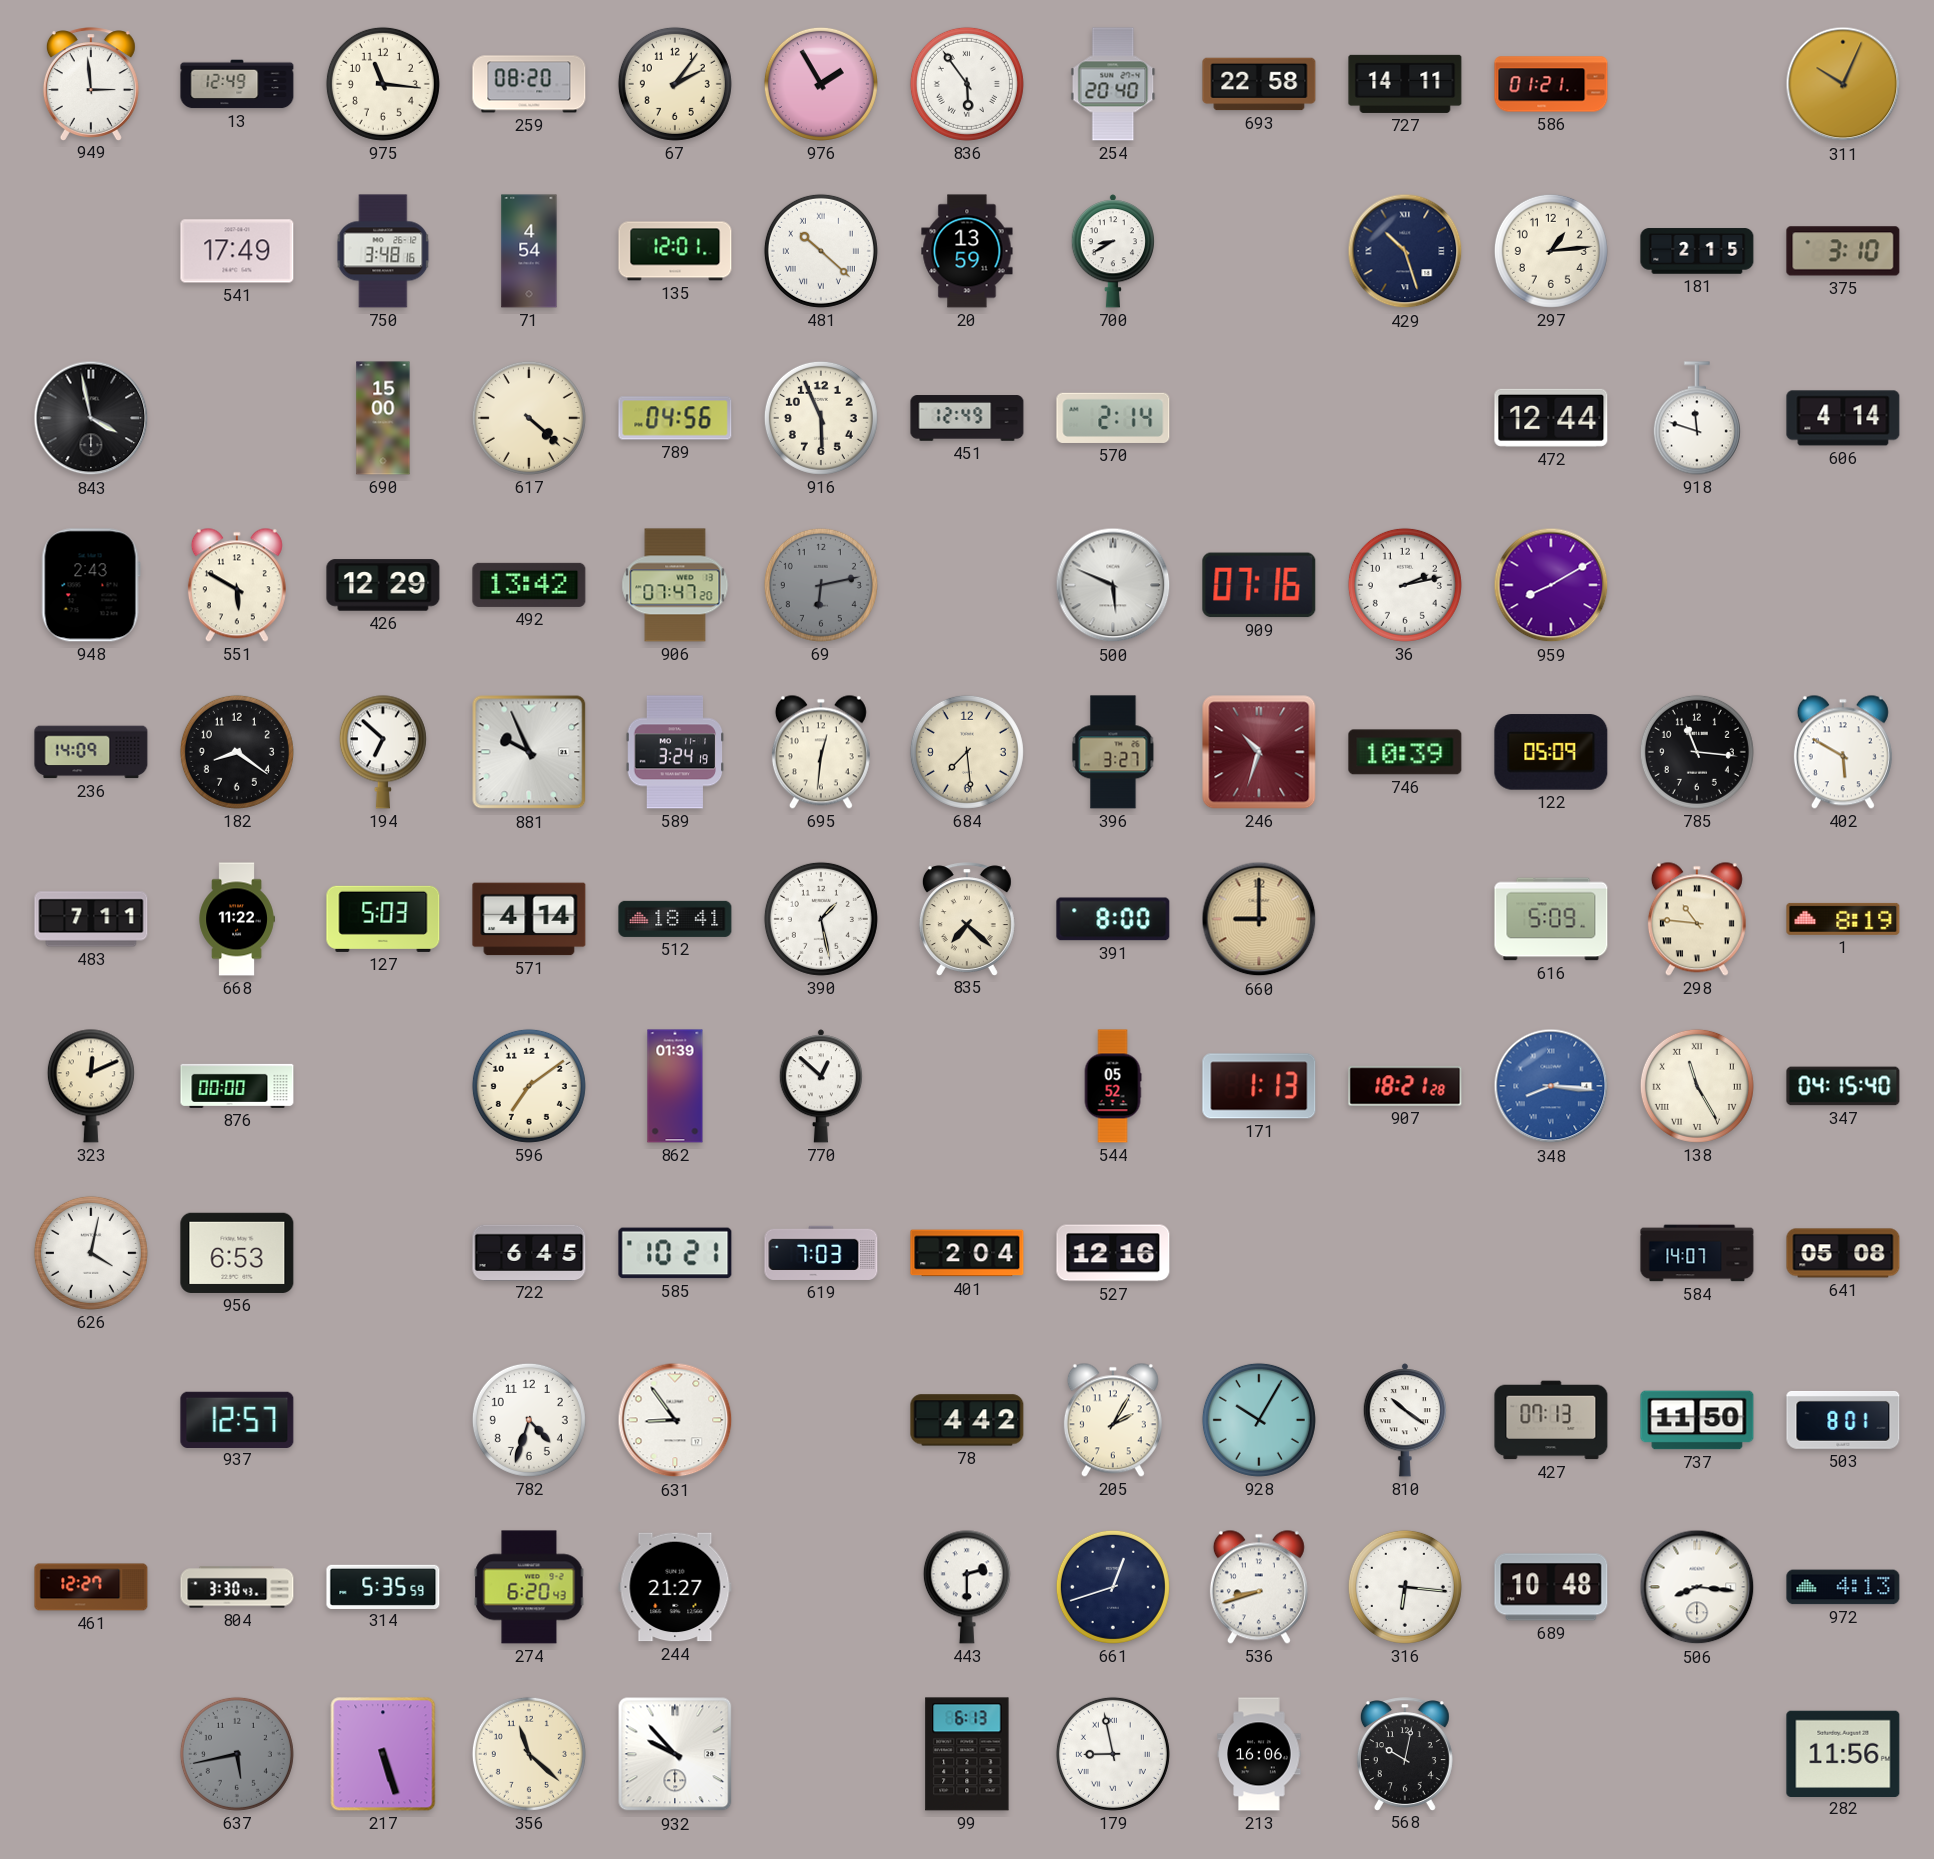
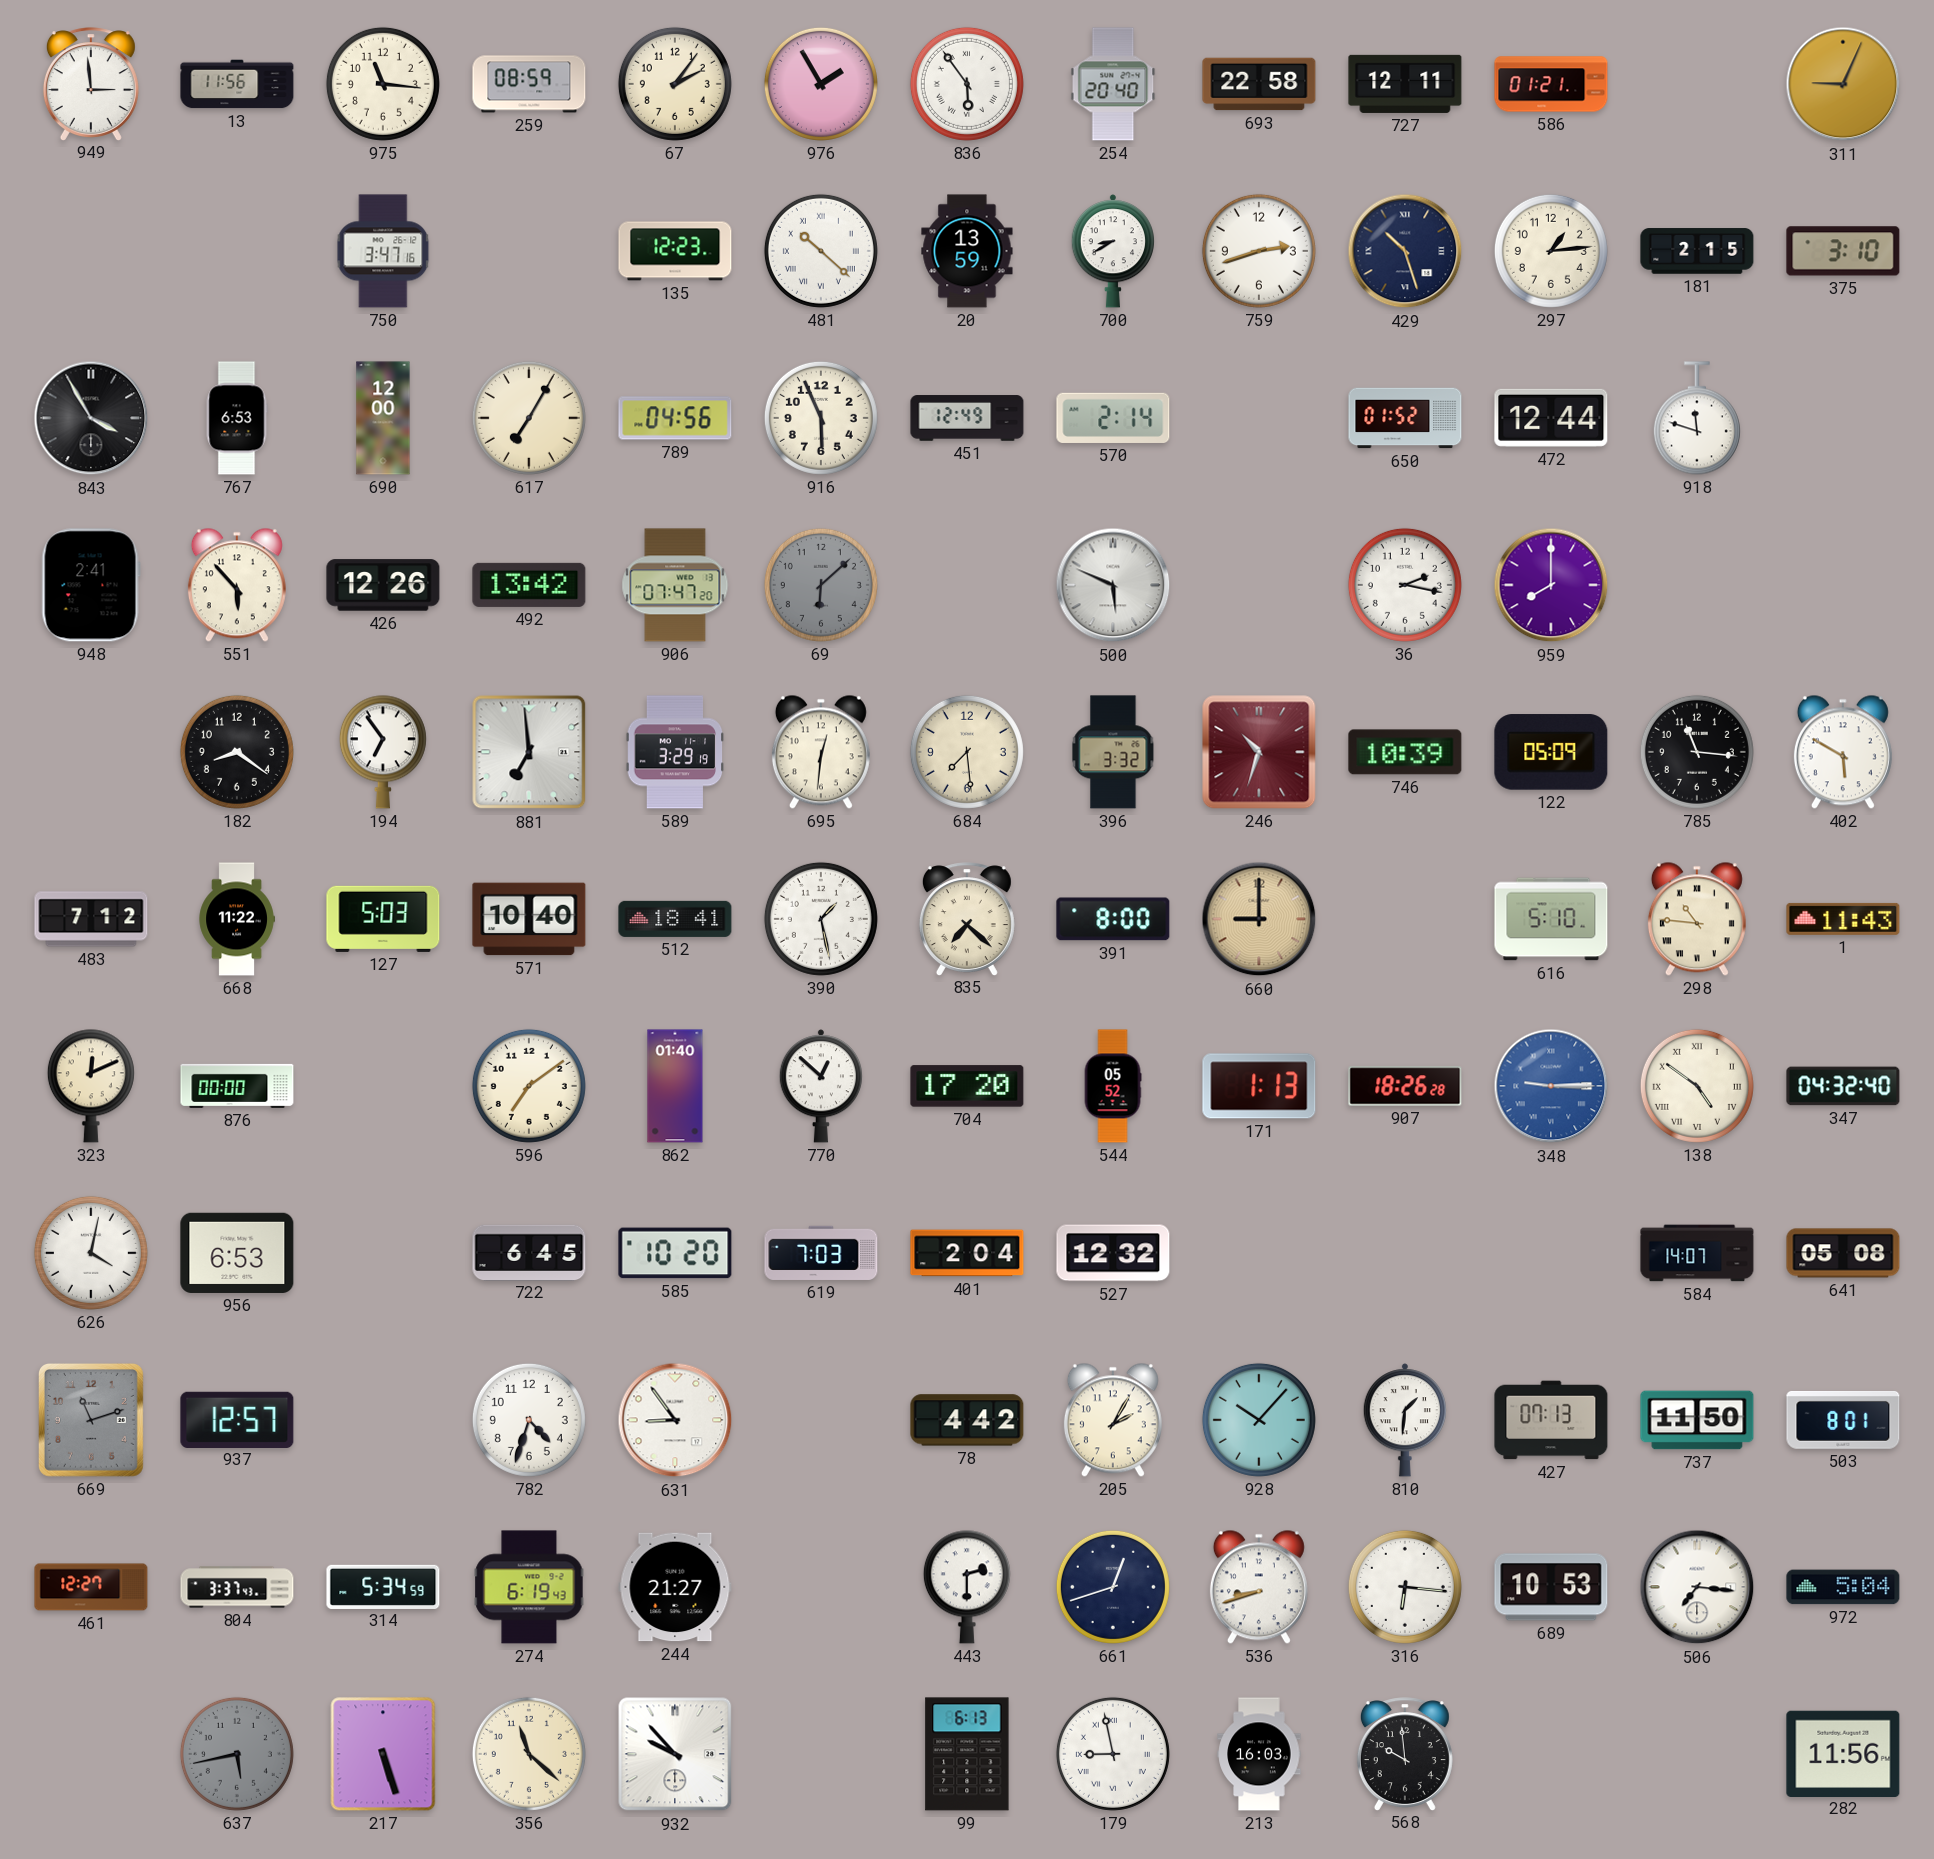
13: 12:49 -> 11:56 (237, 84)
259: 08:20 -> 08:59 (529, 84)
727: 14:11 -> 12:11 (1405, 84)
311: 10:04 -> 9:04 (1843, 84)
541: 17:49 -> none (237, 251)
750: 3:48 -> 3:47 (383, 251)
71: 4:54 -> none (529, 251)
135: 12:01 -> 12:23 (675, 251)
759: none -> 2:42 (1259, 251)
843: 3:58 -> 3:55 (91, 418)
767: none -> 6:53 (237, 418)
690: 15:00 -> 12:00 (383, 418)
617: 4:22 -> 7:05 (529, 418)
650: none -> 01:52 (1405, 418)
606: 4:14 -> none (1843, 418)
948: 2:43 -> 2:41 (91, 585)
551: 5:50 -> 5:53 (237, 585)
426: 12:29 -> 12:26 (383, 585)
69: 6:13 -> 6:08 (821, 585)
909: 07:16 -> none (1259, 585)
36: 2:13 -> 2:17 (1405, 585)
959: 8:10 -> 8:00 (1551, 585)
236: 14:09 -> none (91, 752)
194: 6:52 -> 6:54 (383, 752)
881: 9:56 -> 6:59 (529, 752)
589: 3:24 -> 3:29 (675, 752)
396: 3:27 -> 3:32 (1113, 752)
483: 7:11 -> 7:12 (91, 919)
571: 4:14 -> 10:40 (529, 919)
616: 5:09 -> 5:10 (1551, 919)
1: 8:19 -> 11:43 (1843, 919)
862: 01:39 -> 01:40 (675, 1086)
704: none -> 17:20 (967, 1086)
907: 18:21 -> 18:26 (1405, 1086)
348: 8:16 -> 9:15 (1551, 1086)
138: 11:25 -> 4:51 (1697, 1086)
347: 04:15 -> 04:32 (1843, 1086)
585: 10:21 -> 10:20 (675, 1253)
527: 12:16 -> 12:32 (1113, 1253)
669: none -> 11:12 (91, 1420)
928: 10:05 -> 10:07 (1259, 1420)
810: 10:21 -> 1:31 (1404, 1420)
804: 3:30 -> 3:37 (237, 1587)
314: 5:35 -> 5:34 (383, 1586)
274: 6:20 -> 6:19 (529, 1587)
689: 10:48 -> 10:53 (1551, 1587)
506: 8:16 -> 7:16 (1697, 1587)
972: 4:13 -> 5:04 (1843, 1587)
213: 16:06 -> 16:03 (1259, 1754)
568: 10:02 -> 9:59 (1405, 1754)
